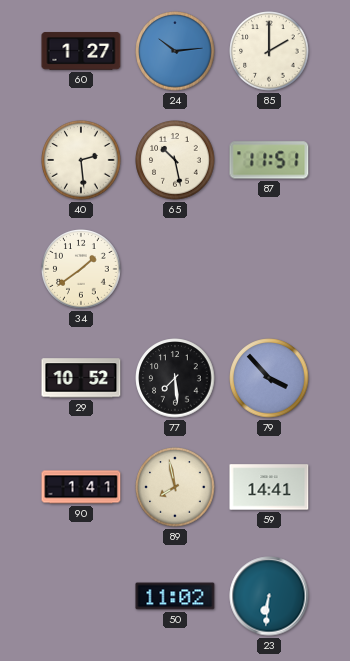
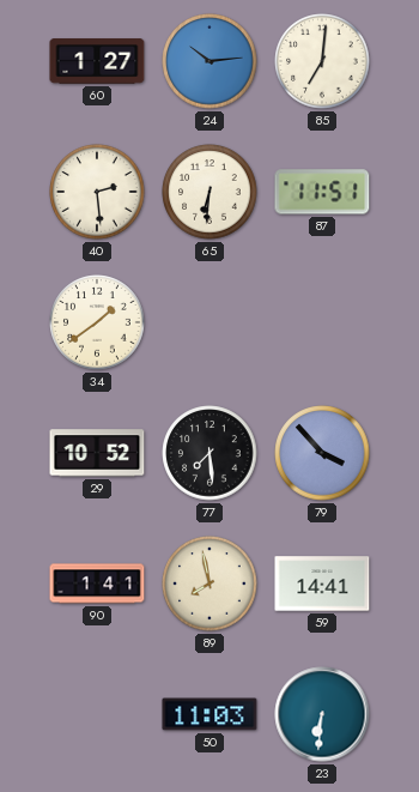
85: 2:00 -> 7:01 (322, 61)
65: 10:28 -> 6:31 (209, 192)
50: 11:02 -> 11:03 (209, 714)
